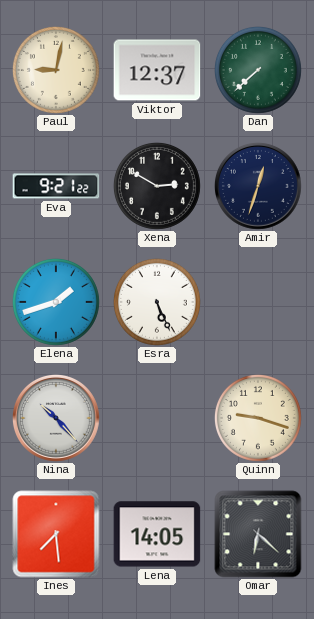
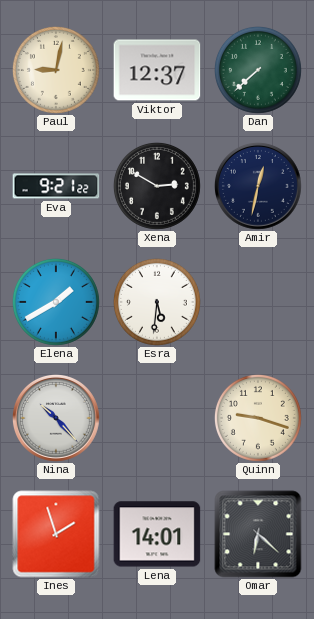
Amir: 12:33 -> 12:32 (259, 187)
Elena: 1:42 -> 1:40 (56, 302)
Esra: 5:26 -> 5:31 (157, 302)
Ines: 7:29 -> 1:57 (56, 534)
Lena: 14:05 -> 14:01 (157, 534)
